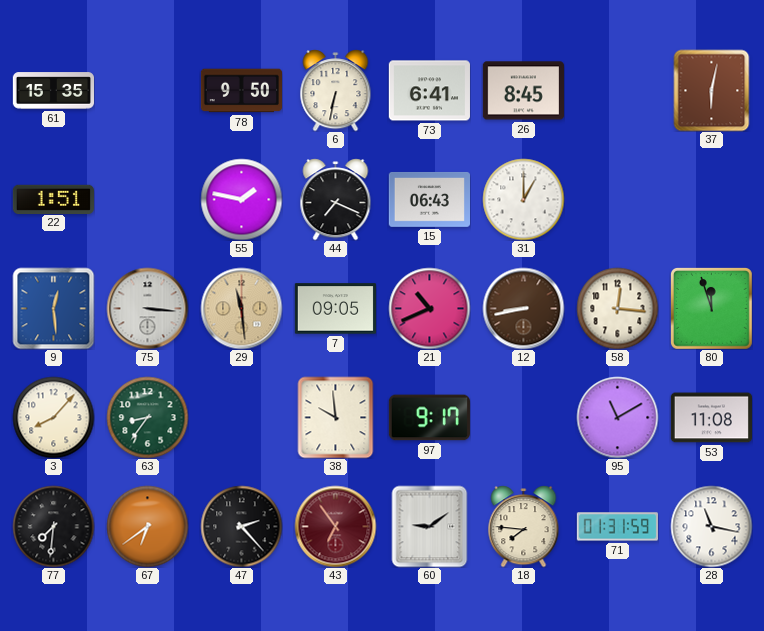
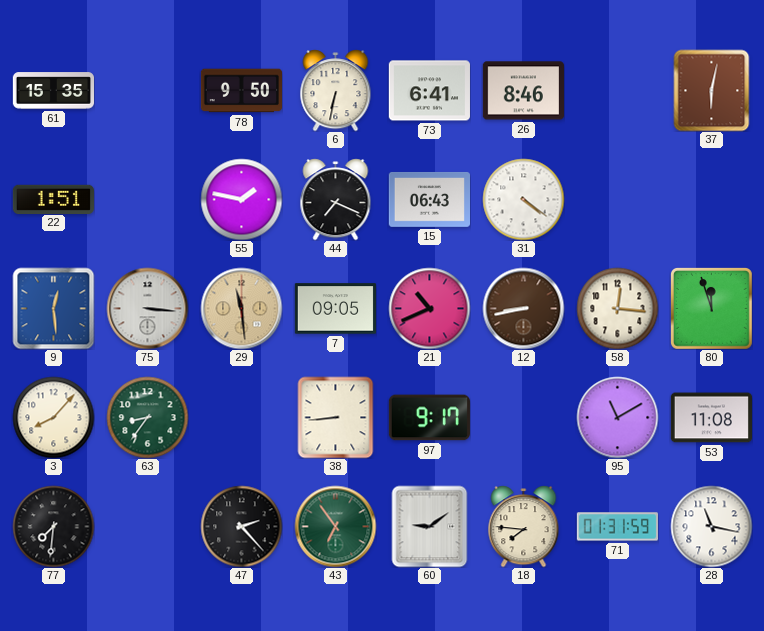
26: 8:45 -> 8:46 (523, 91)
31: 1:00 -> 4:21 (523, 199)
38: 9:59 -> 8:44 (336, 417)
67: 6:39 -> none (147, 526)
43 dial: burgundy -> green (335, 526)
